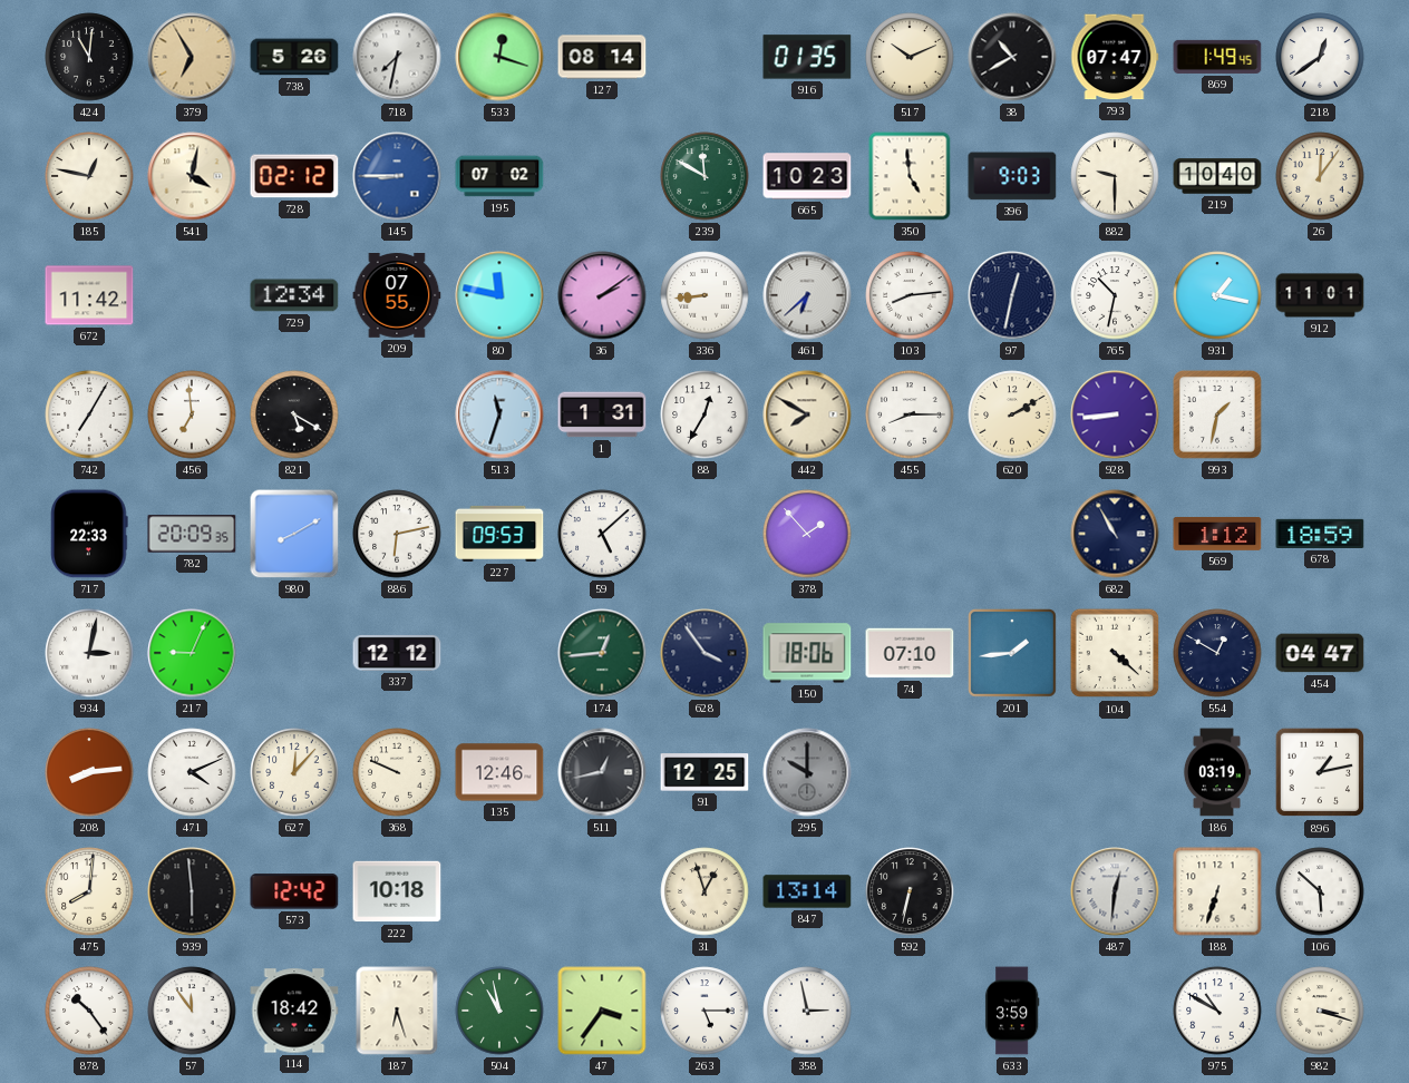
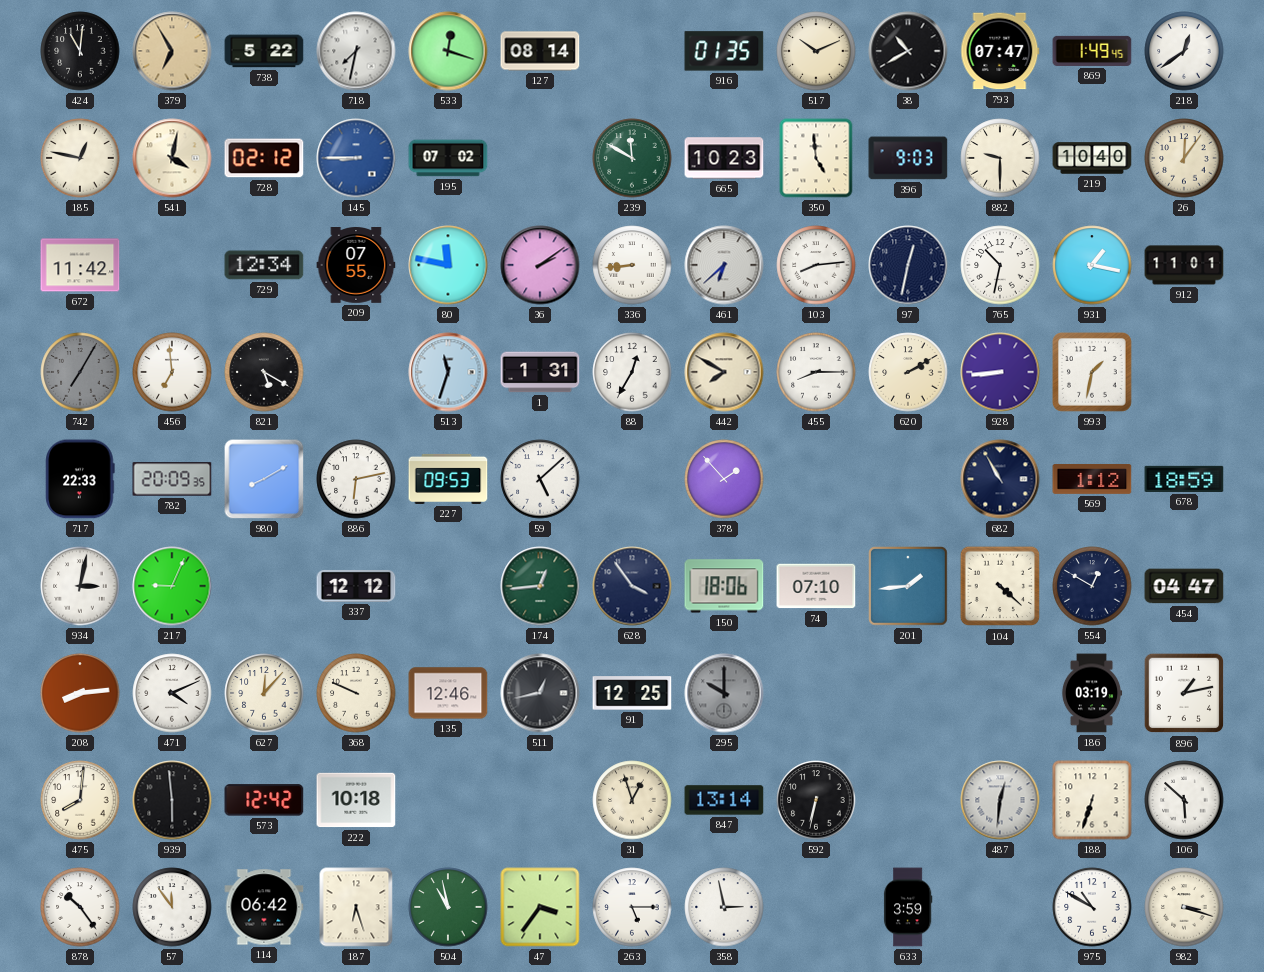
738: 5:26 -> 5:22 (264, 51)
742 dial: white -> grey (80, 372)
114: 18:42 -> 06:42 (264, 907)
